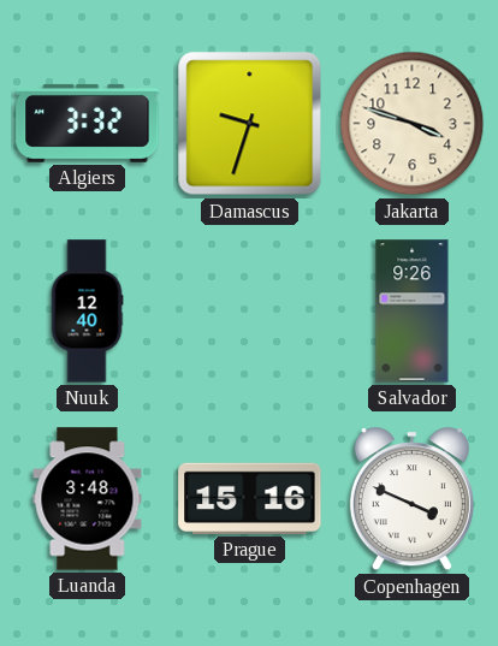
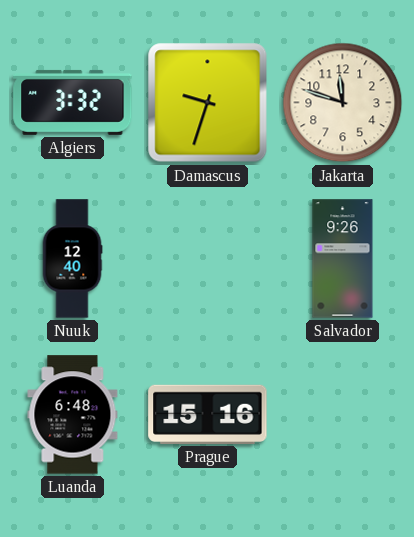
Jakarta: 3:48 -> 11:48 (343, 103)
Luanda: 3:48 -> 6:48 (73, 415)
Copenhagen: 3:49 -> none (411, 499)
